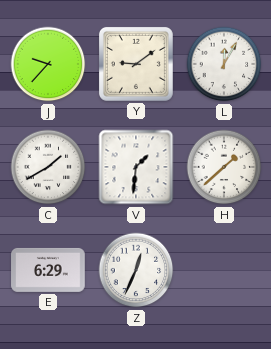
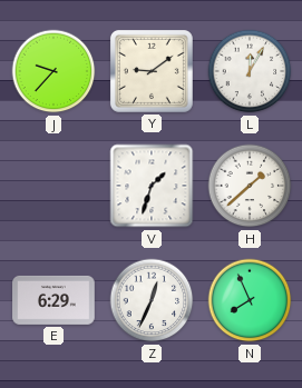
C: 1:40 -> none (48, 167)
V: 1:31 -> 1:33 (152, 186)
N: none -> 7:56 (250, 300)
